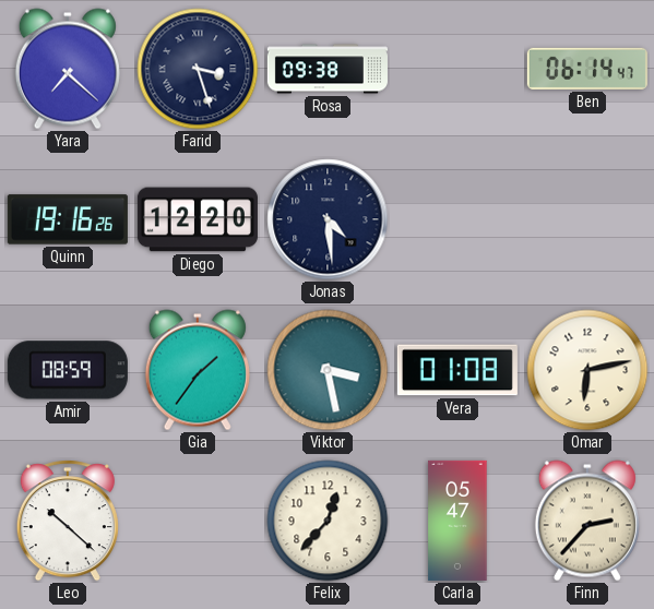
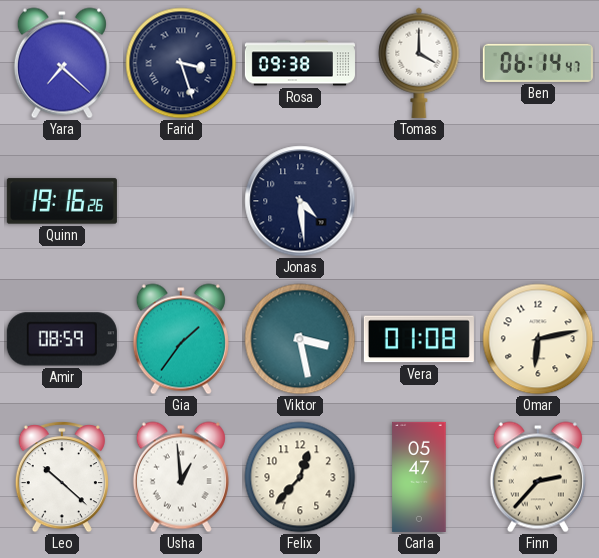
Tomas: none -> 4:00 (419, 63)
Diego: 12:20 -> none (198, 219)
Usha: none -> 12:59 (181, 477)
